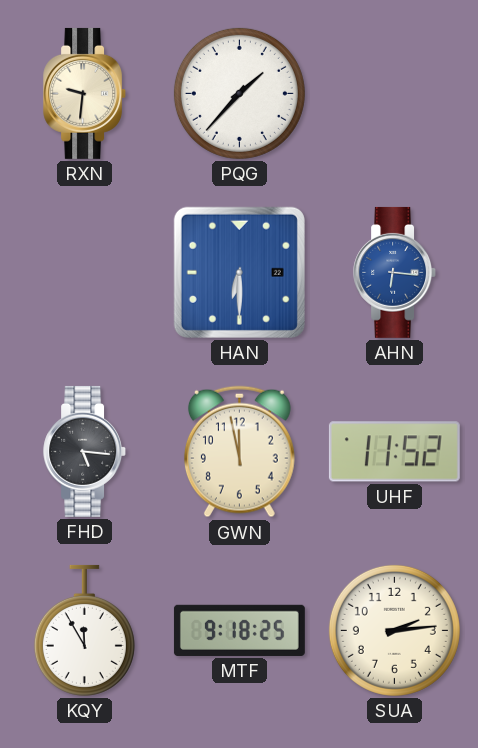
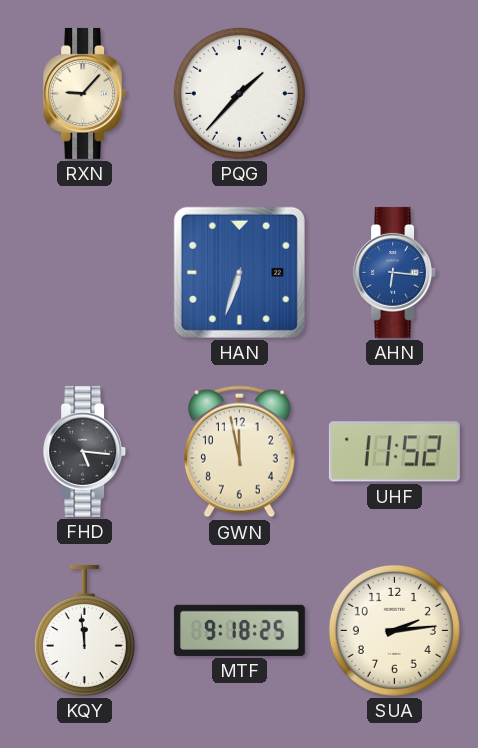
RXN: 9:31 -> 9:07 (85, 93)
HAN: 6:30 -> 6:33 (239, 272)
KQY: 11:55 -> 11:59 (84, 630)
